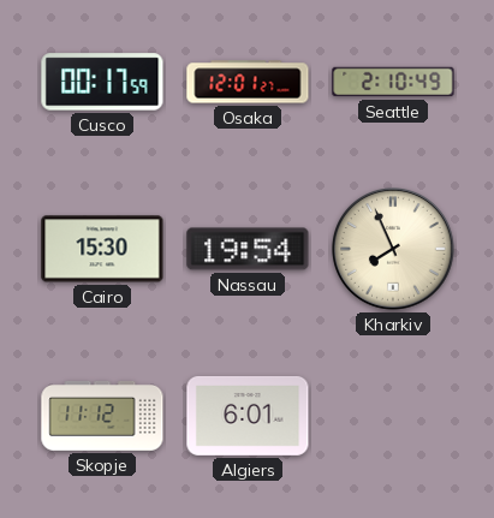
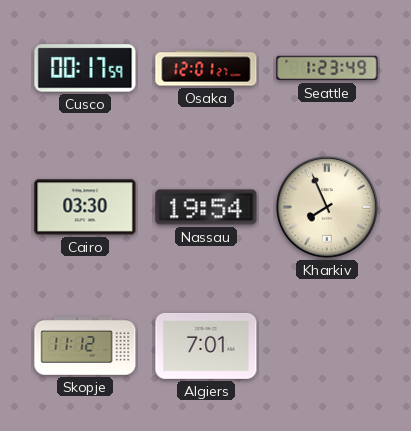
Seattle: 2:10 -> 1:23 (327, 68)
Cairo: 15:30 -> 03:30 (85, 207)
Algiers: 6:01 -> 7:01 (206, 346)
